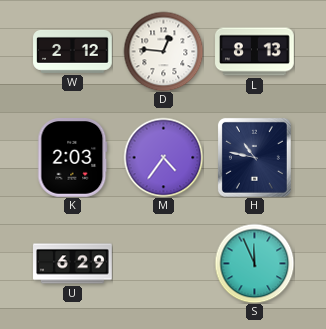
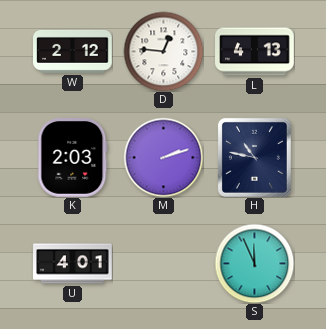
L: 8:13 -> 4:13 (255, 52)
M: 4:36 -> 2:12 (163, 157)
U: 6:29 -> 4:01 (73, 264)
